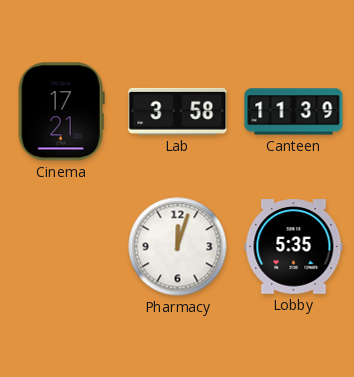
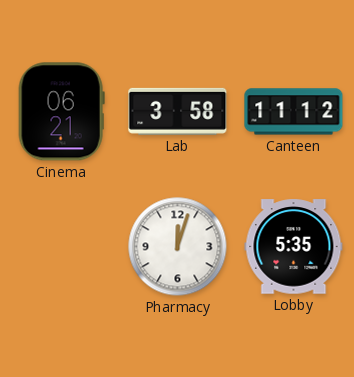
Cinema: 17:21 -> 06:21 (61, 112)
Canteen: 11:39 -> 11:12 (294, 112)
